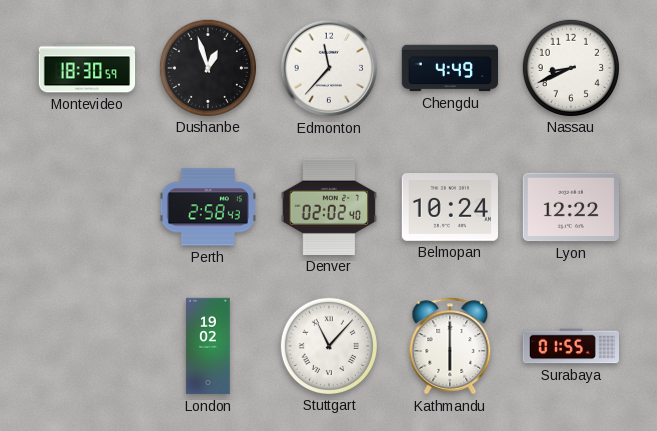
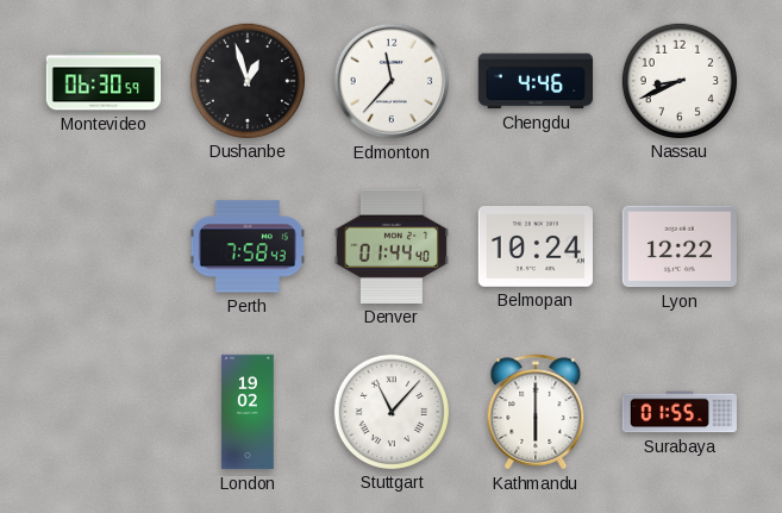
Montevideo: 18:30 -> 06:30 (104, 81)
Chengdu: 4:49 -> 4:46 (536, 81)
Perth: 2:58 -> 7:58 (248, 246)
Denver: 02:02 -> 01:44 (392, 246)
